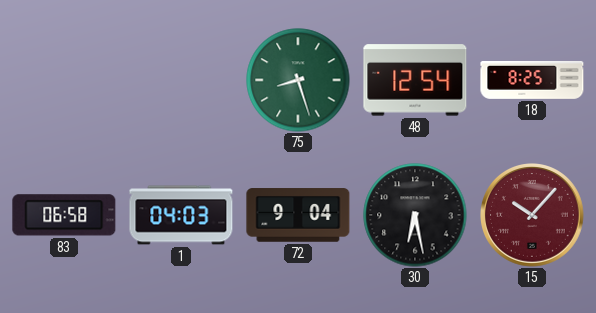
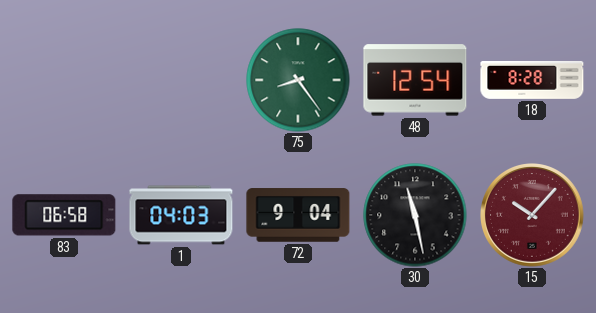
75: 8:27 -> 8:24 (298, 80)
18: 8:25 -> 8:28 (532, 80)
30: 6:28 -> 11:28 (415, 215)
